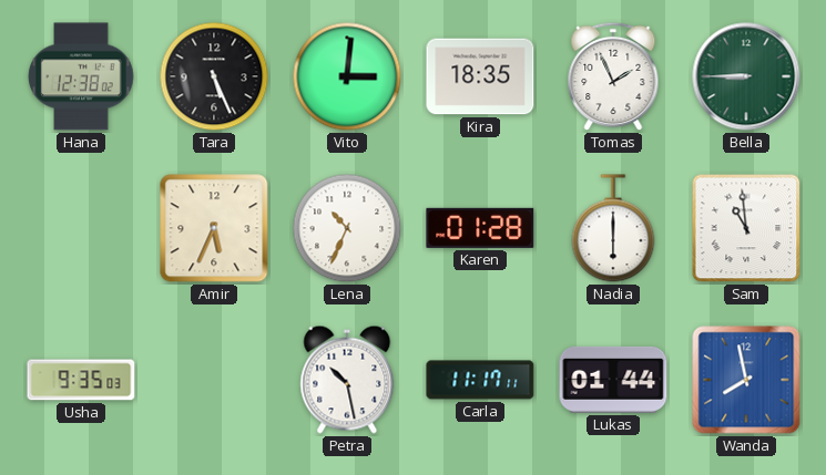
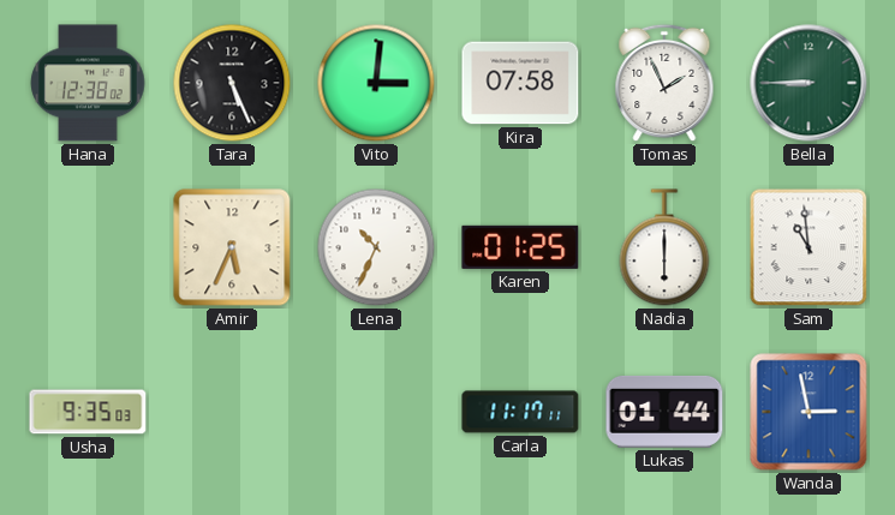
Kira: 18:35 -> 07:58 (520, 83)
Karen: 01:28 -> 01:25 (520, 247)
Petra: 10:28 -> none (347, 380)
Wanda: 7:58 -> 2:58 (809, 412)
